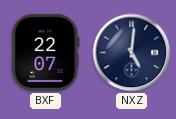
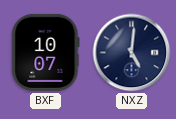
BXF: 22:07 -> 10:07 (46, 52)
